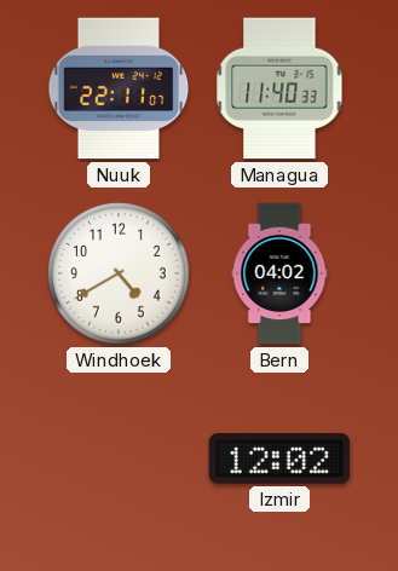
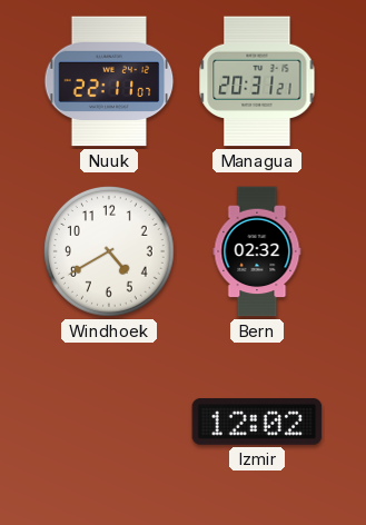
Managua: 11:40 -> 20:31 (257, 81)
Bern: 04:02 -> 02:32 (257, 251)
